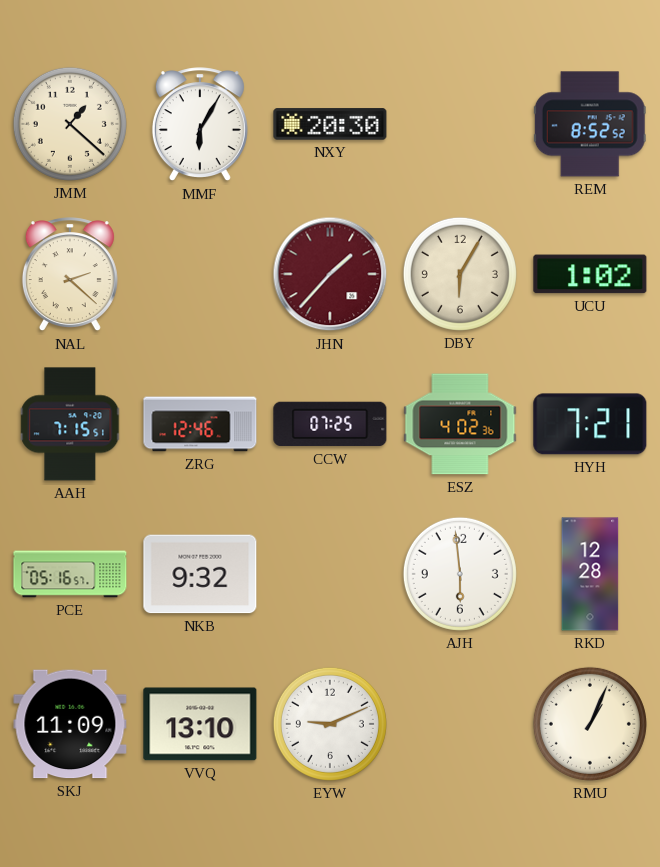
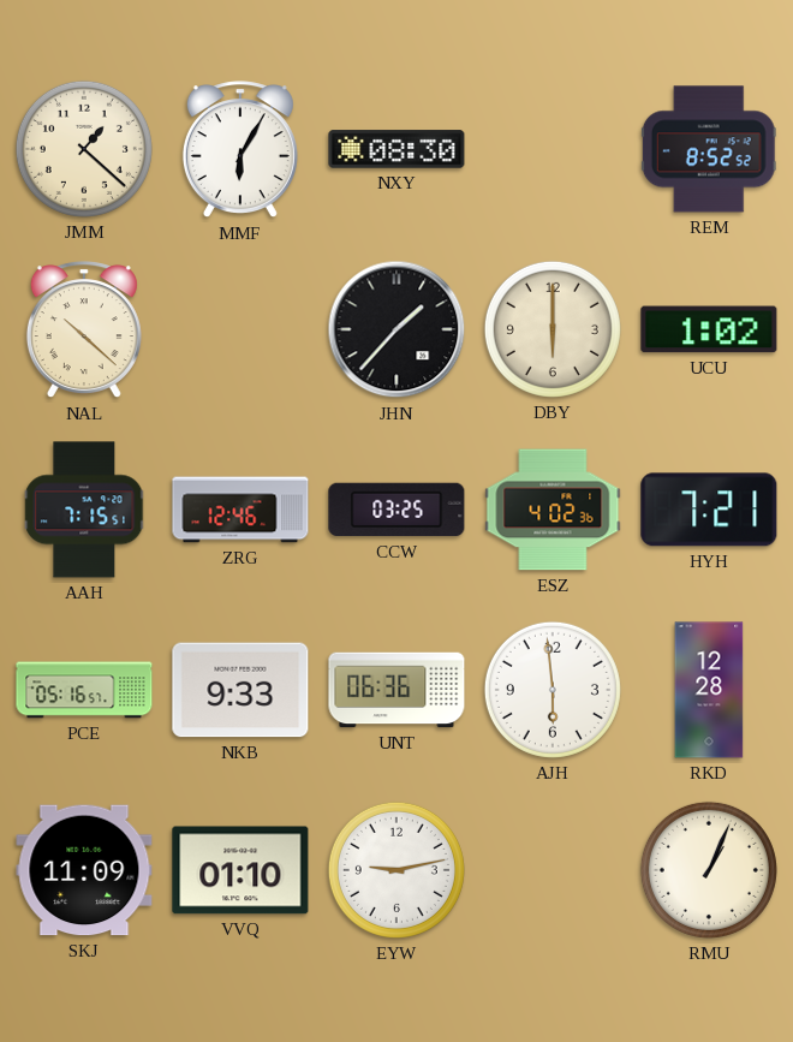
NXY: 20:30 -> 08:30 (396, 149)
NAL: 2:22 -> 10:22 (84, 331)
JHN dial: burgundy -> black (396, 329)
DBY: 6:05 -> 6:00 (553, 329)
CCW: 07:25 -> 03:25 (396, 510)
NKB: 9:32 -> 9:33 (240, 690)
UNT: none -> 06:36 (396, 690)
VVQ: 13:10 -> 01:10 (240, 870)
EYW: 9:11 -> 9:13 (396, 870)
